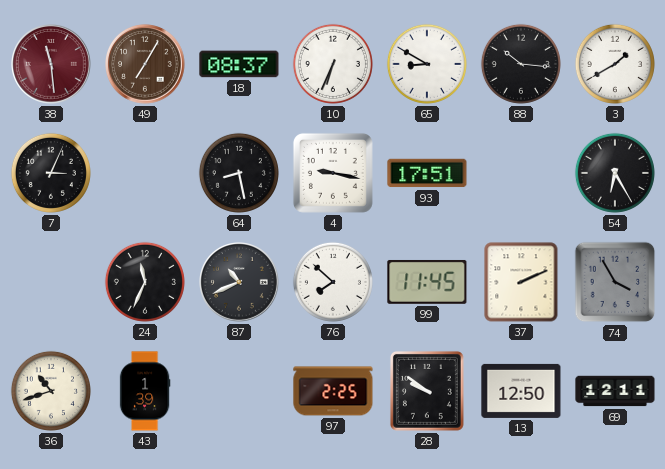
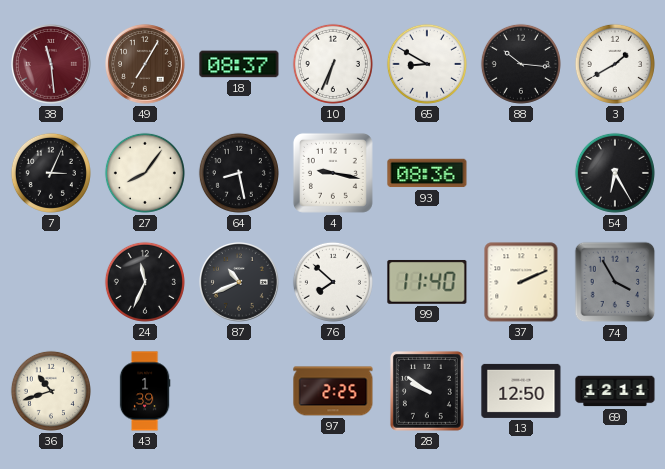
27: none -> 8:06 (145, 173)
93: 17:51 -> 08:36 (427, 173)
99: 11:45 -> 11:40 (427, 282)
